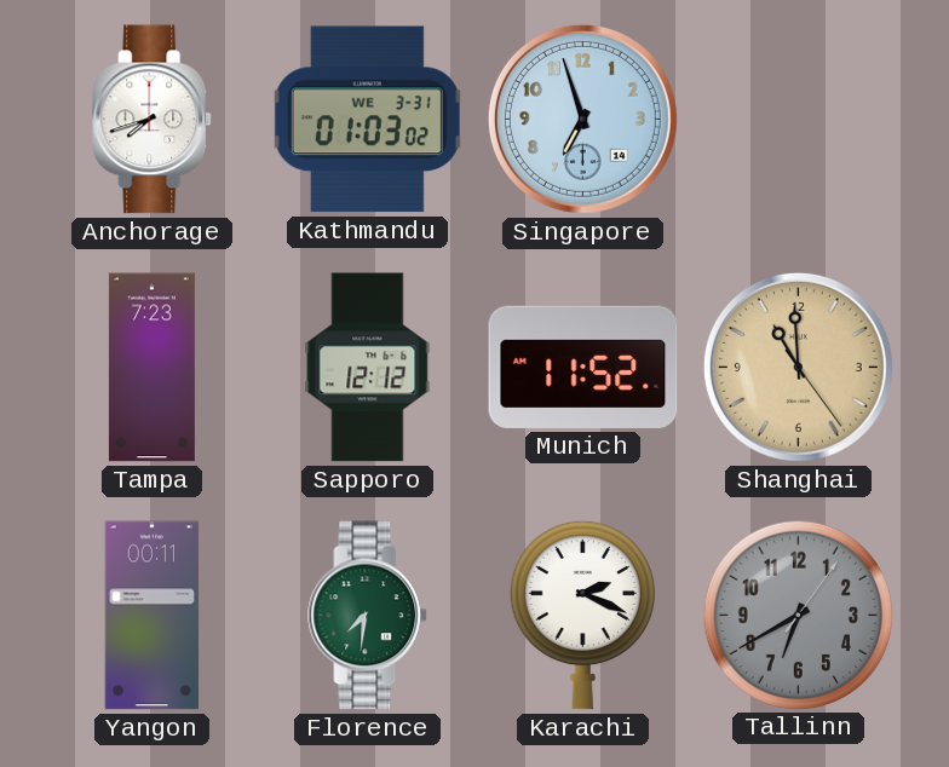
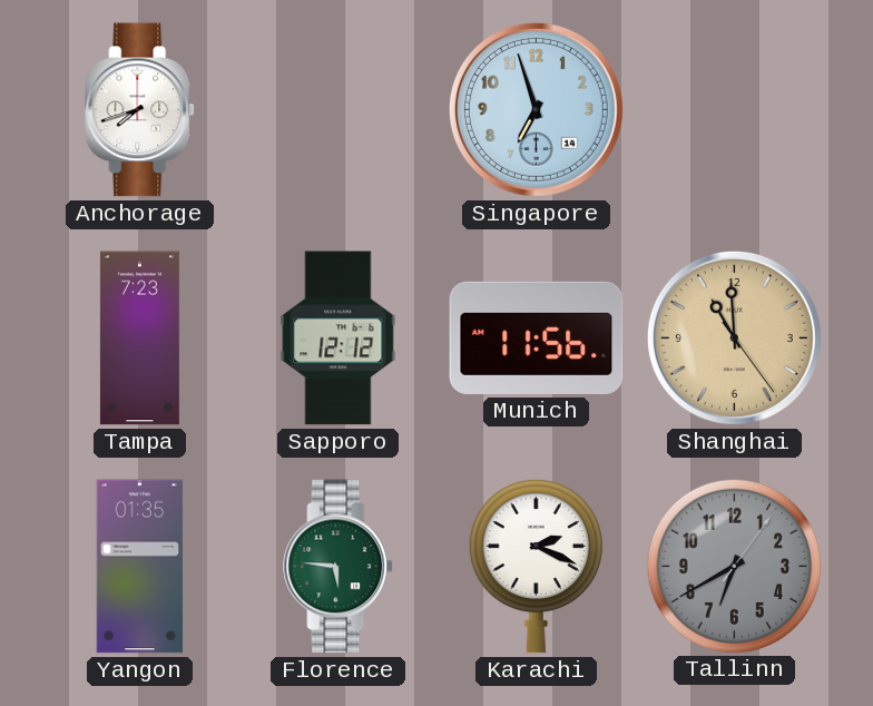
Kathmandu: 01:03 -> none (367, 120)
Munich: 11:52 -> 11:56 (537, 337)
Yangon: 00:11 -> 01:35 (140, 567)
Florence: 7:31 -> 5:46 (339, 567)
